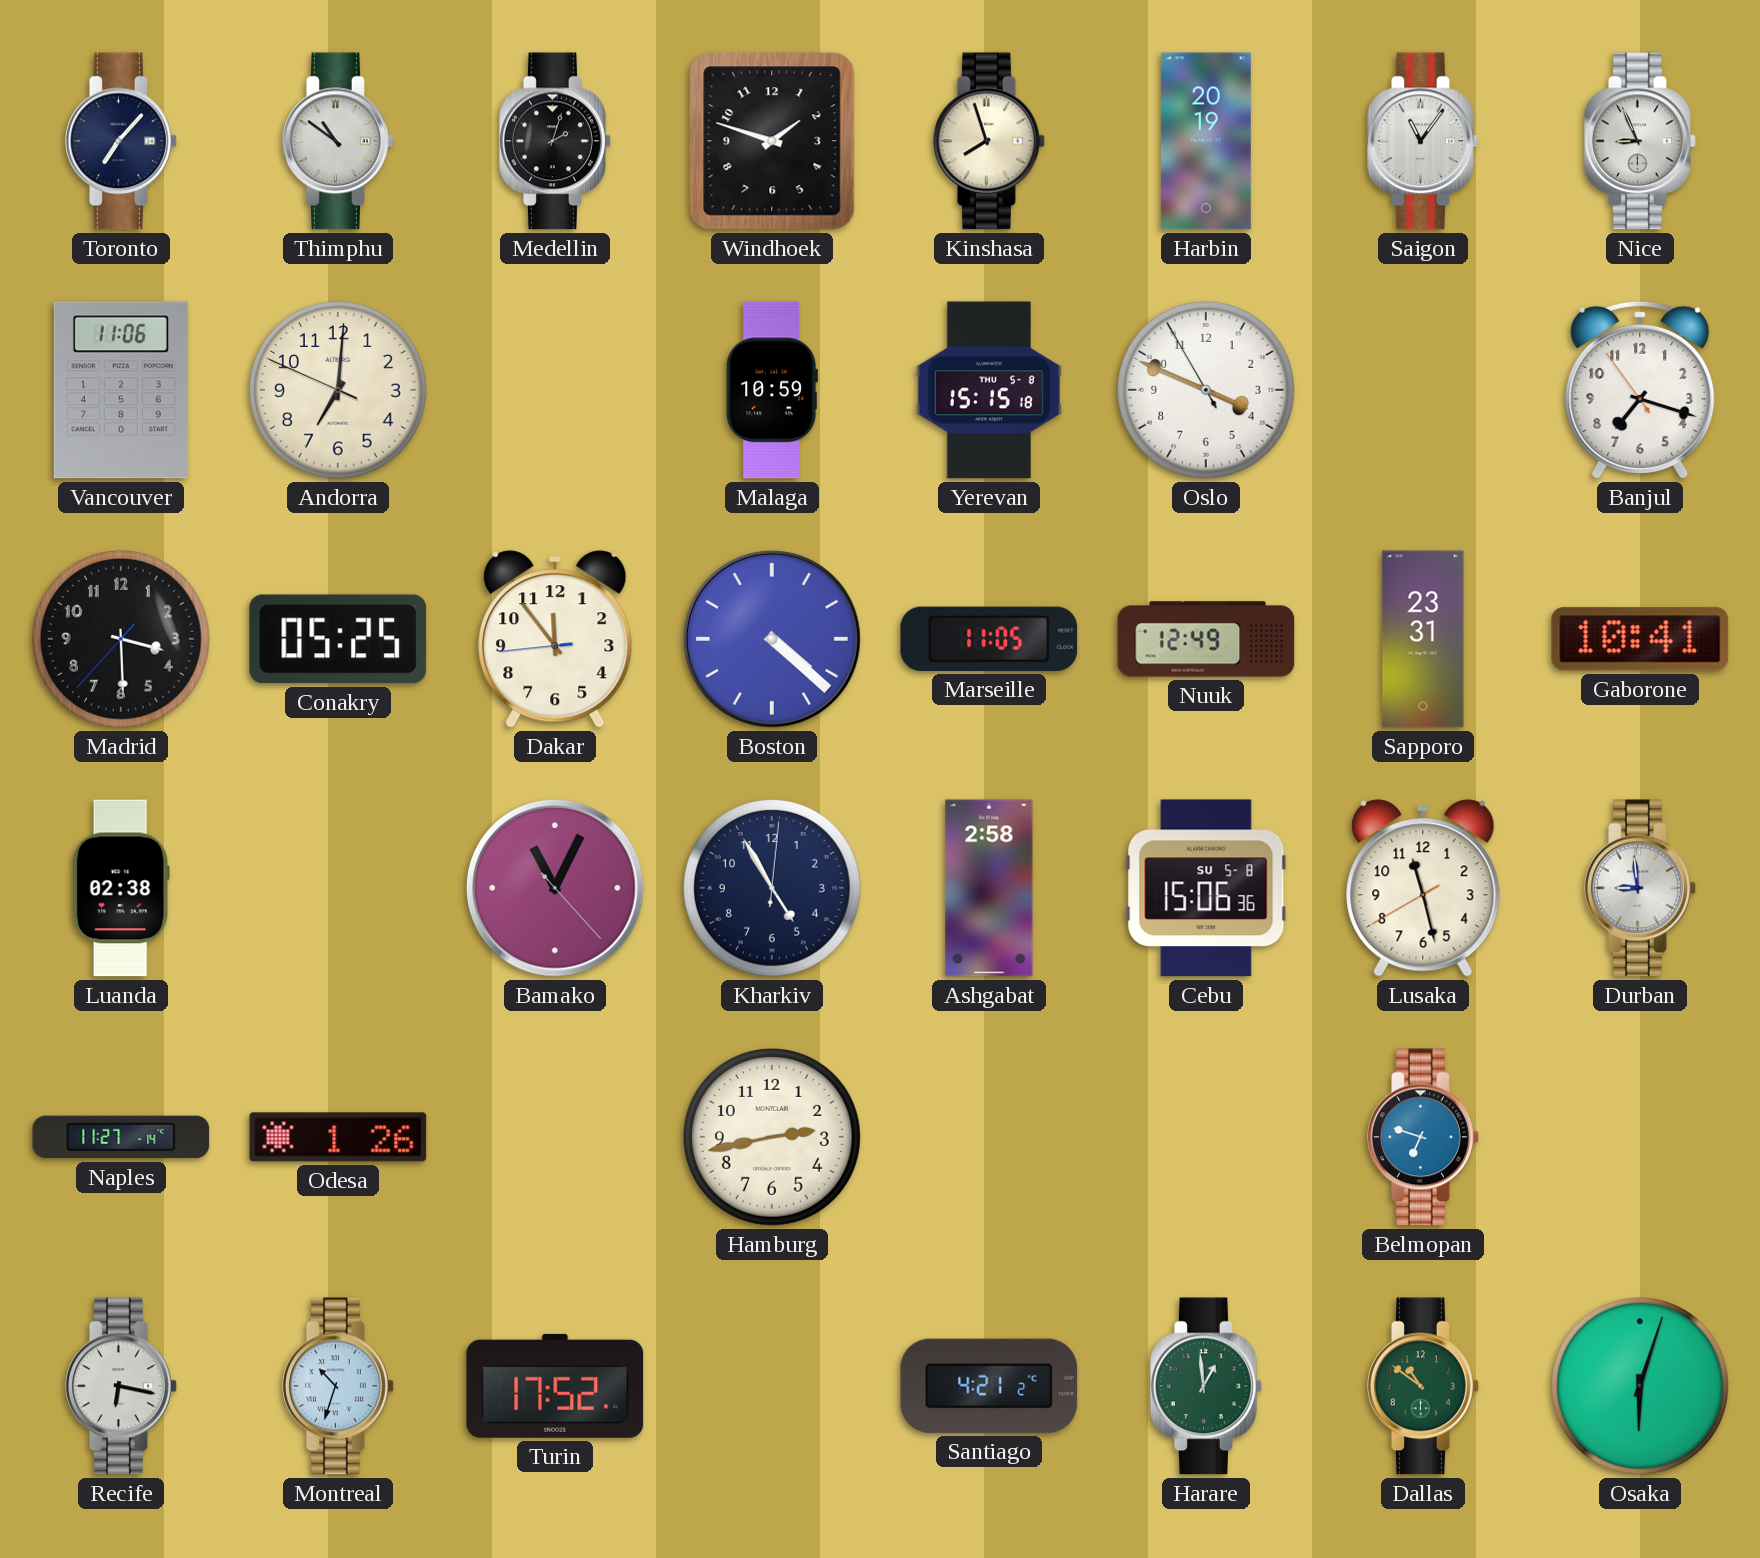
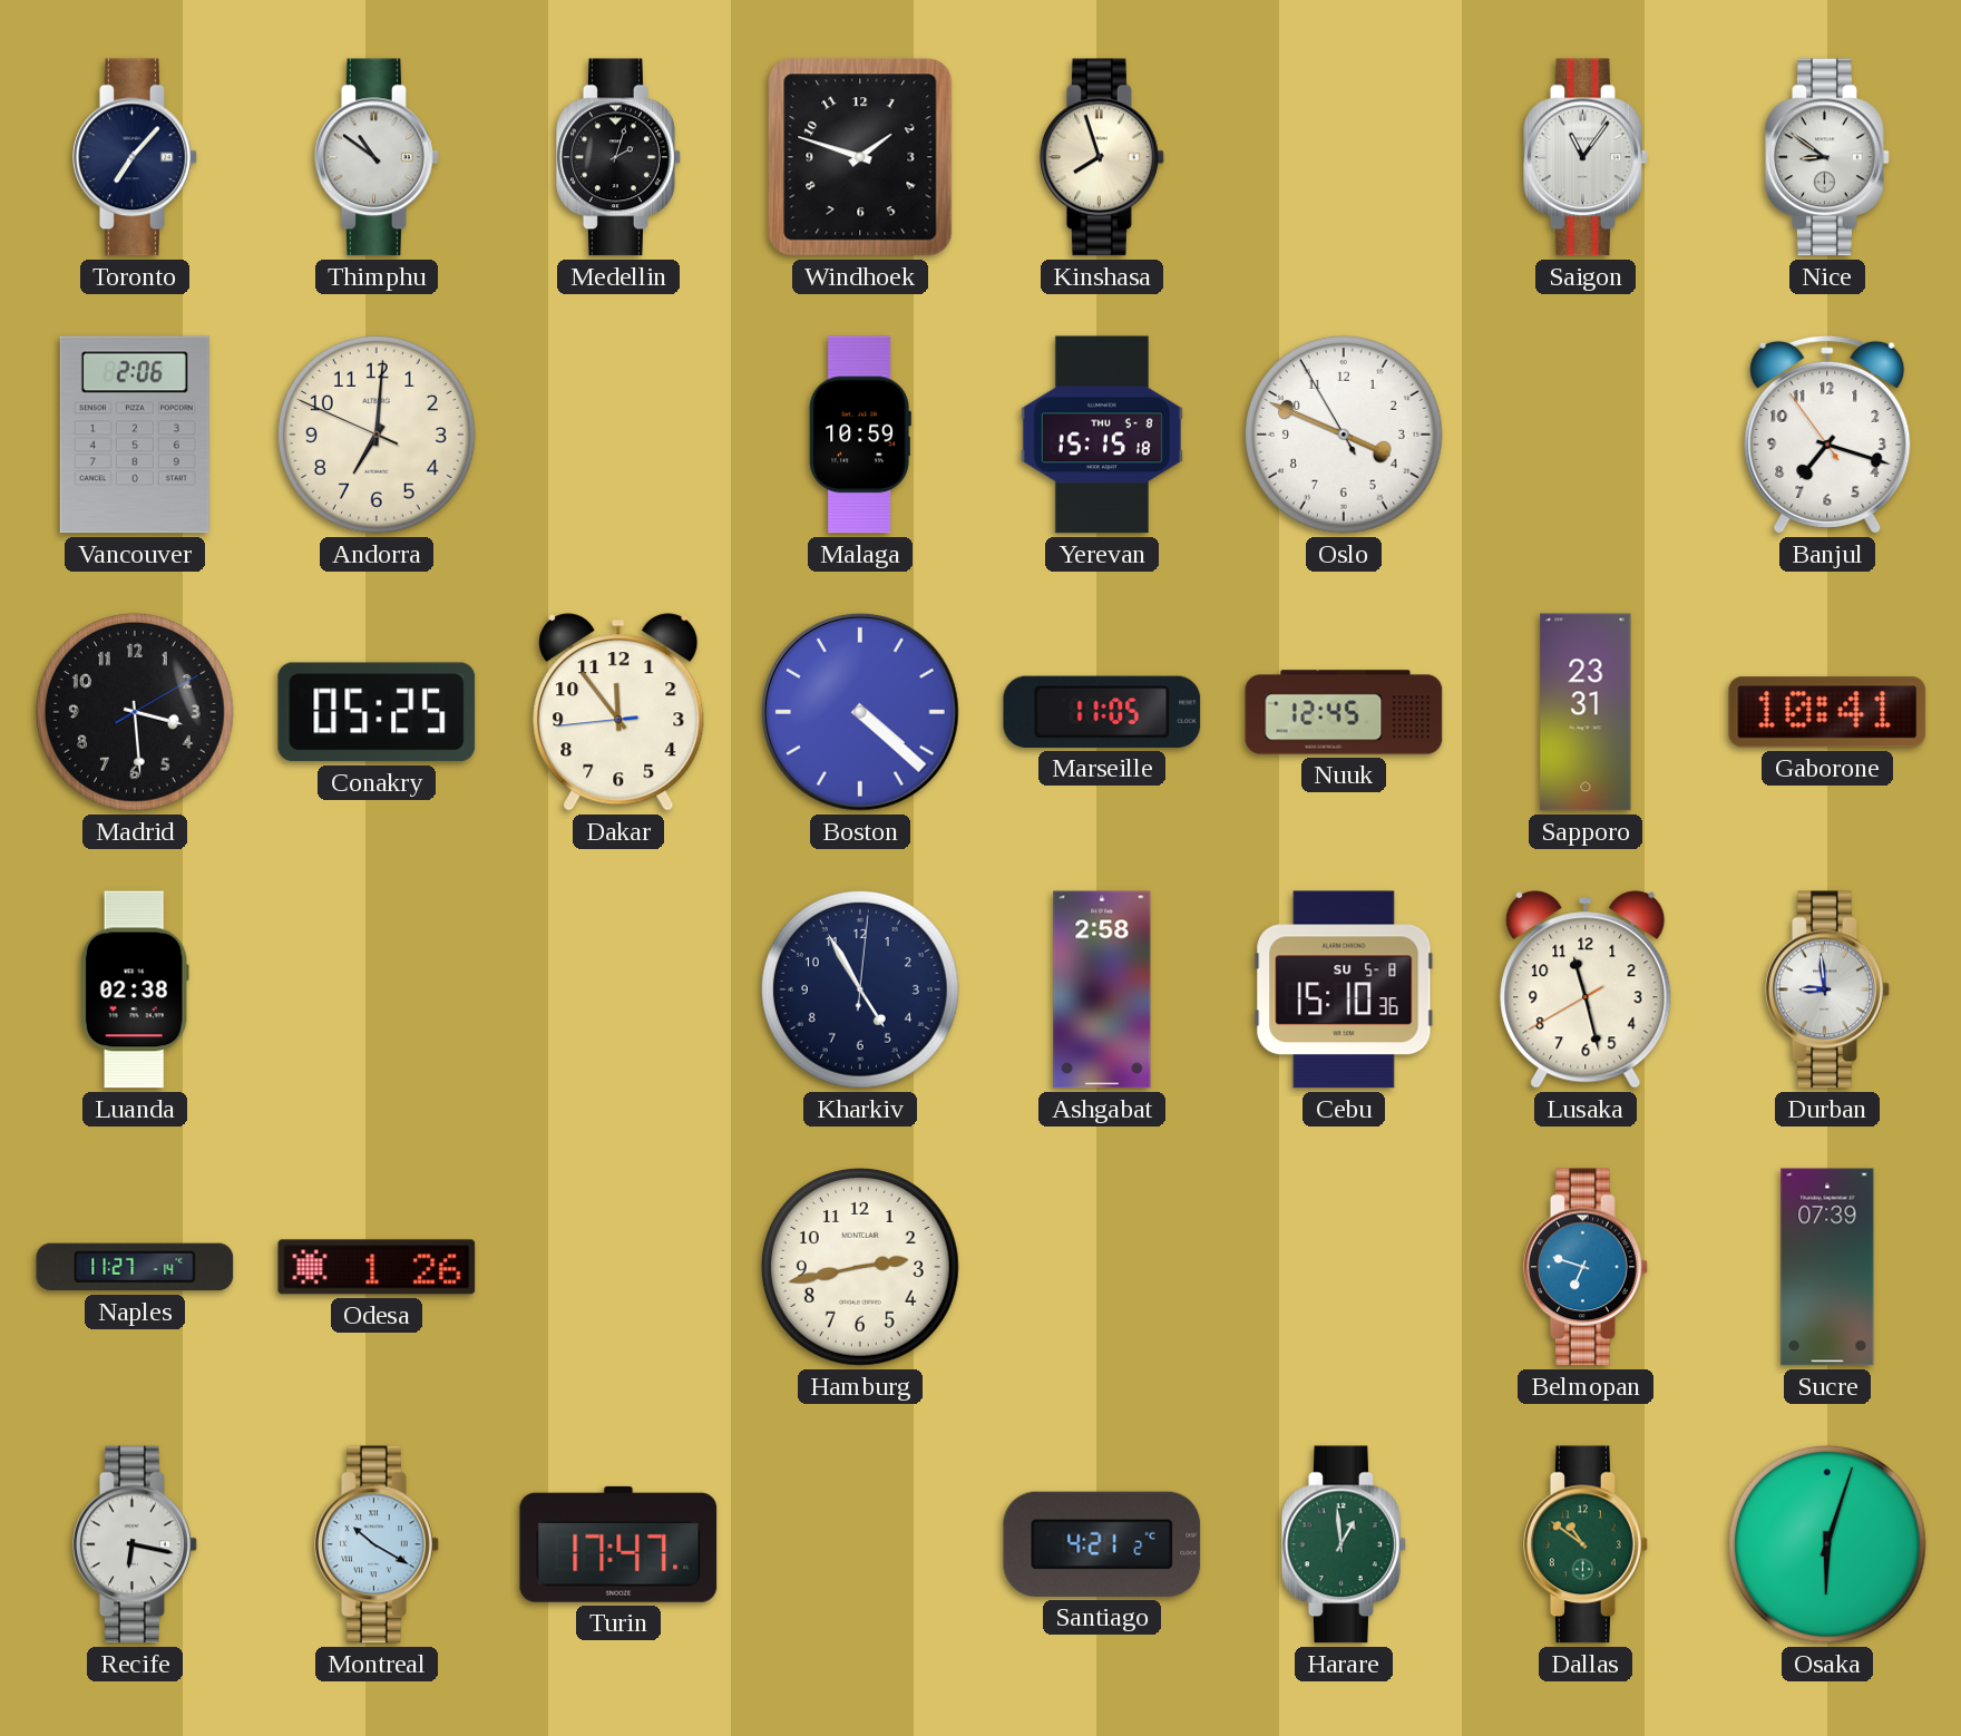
Harbin: 20:19 -> none (1206, 141)
Nice: 8:56 -> 8:51 (1828, 157)
Vancouver: 11:06 -> 2:06 (135, 435)
Madrid: 3:29:37 -> 3:29:10 (135, 712)
Nuuk: 12:49 -> 12:45 (1344, 712)
Bamako: 11:04 -> none (555, 888)
Cebu: 15:06 -> 15:10 (1344, 989)
Sucre: none -> 07:39 (1827, 1267)
Montreal: 10:33 -> 10:20 (378, 1544)
Turin: 17:52 -> 17:47 (618, 1544)
